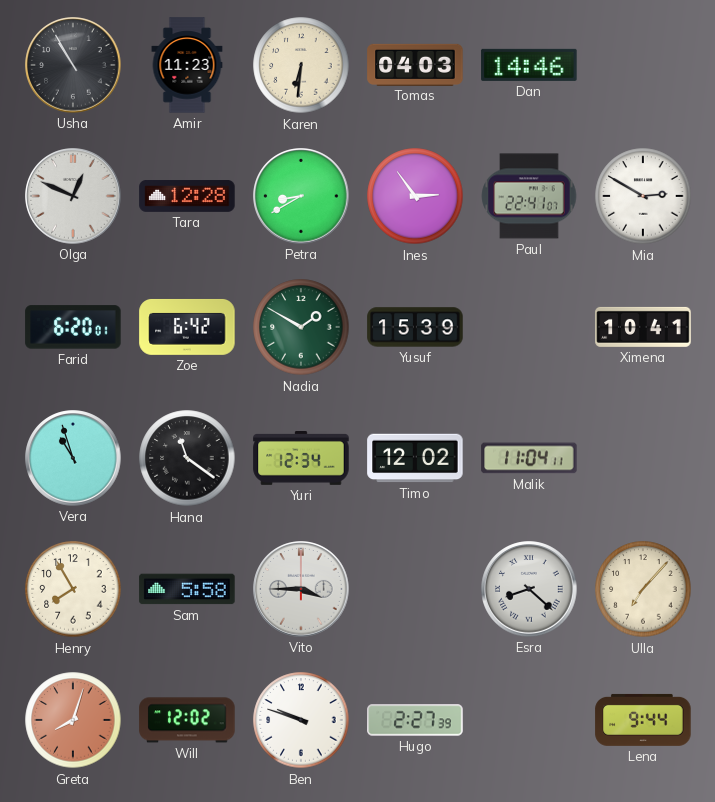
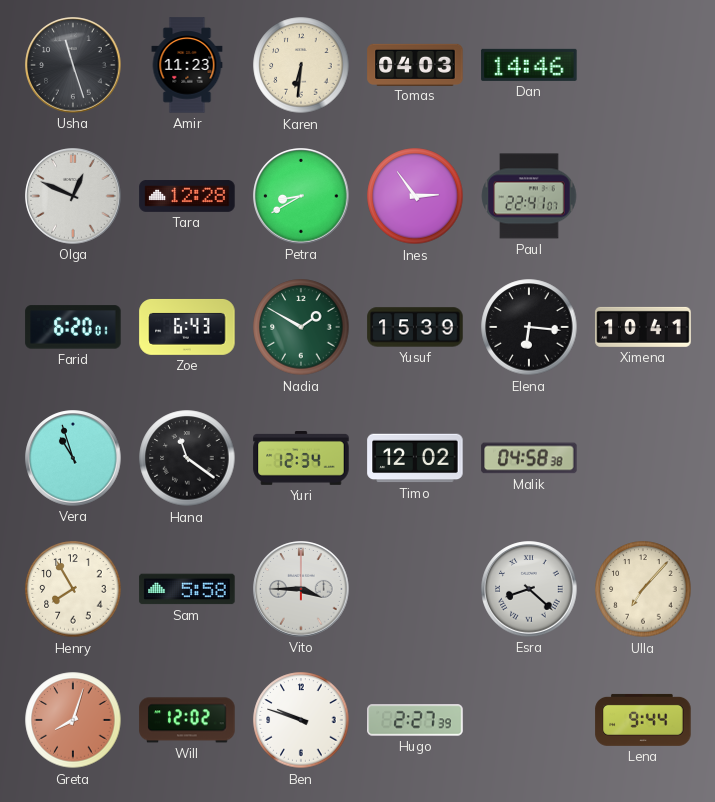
Usha: 10:55 -> 11:27 (73, 65)
Mia: 2:50 -> none (643, 196)
Zoe: 6:42 -> 6:43 (187, 327)
Elena: none -> 6:16 (529, 327)
Malik: 11:04 -> 04:58 (529, 458)
